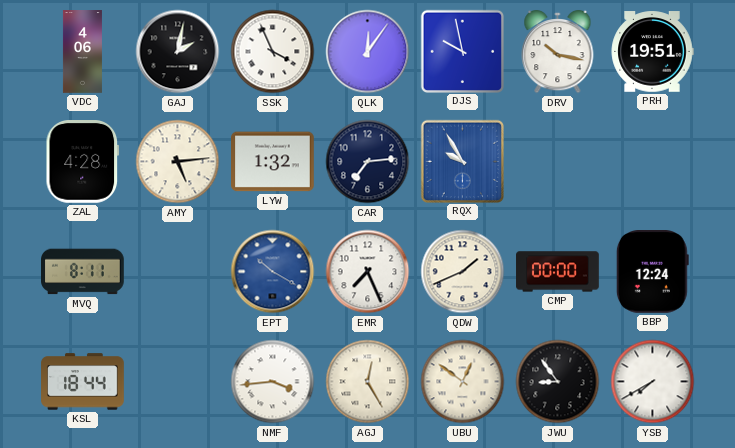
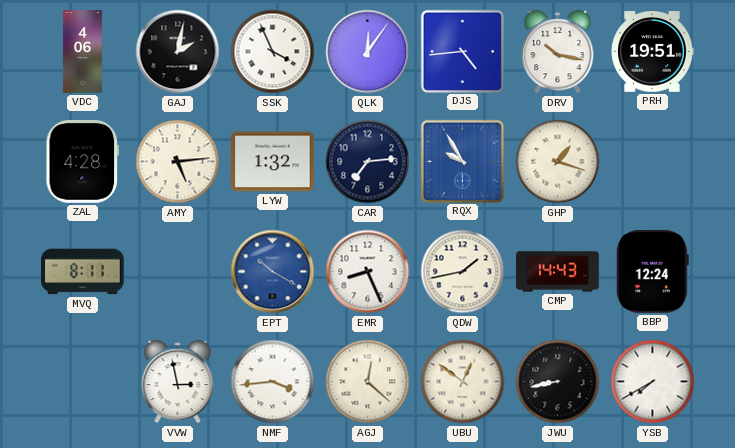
DJS: 9:58 -> 4:44 (462, 51)
GHP: none -> 1:18 (558, 162)
EMR: 7:26 -> 8:26 (368, 272)
QDW: 1:41 -> 1:43 (463, 272)
CMP: 00:00 -> 14:43 (558, 272)
KSL: 18:44 -> none (83, 382)
VVW: none -> 2:58 (178, 382)
AGJ: 12:25 -> 12:22 (368, 382)
JWU: 8:54 -> 8:43 (558, 382)
